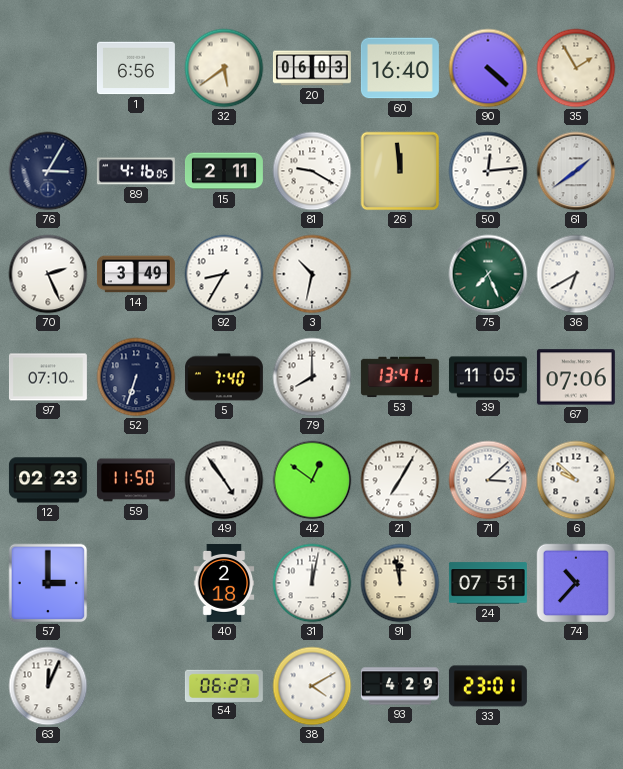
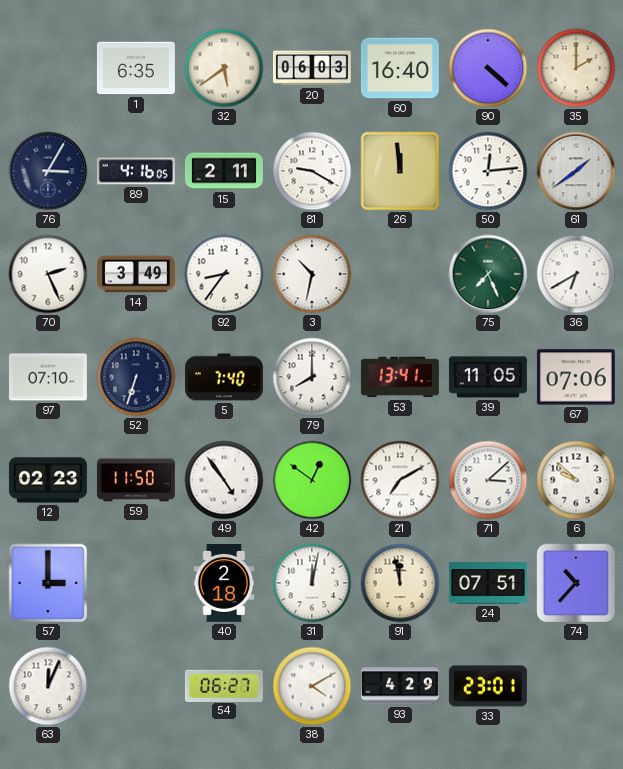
1: 6:56 -> 6:35 (136, 68)
35: 1:55 -> 2:00 (576, 68)
92: 8:35 -> 8:36 (224, 274)
21: 7:05 -> 7:10 (400, 480)
